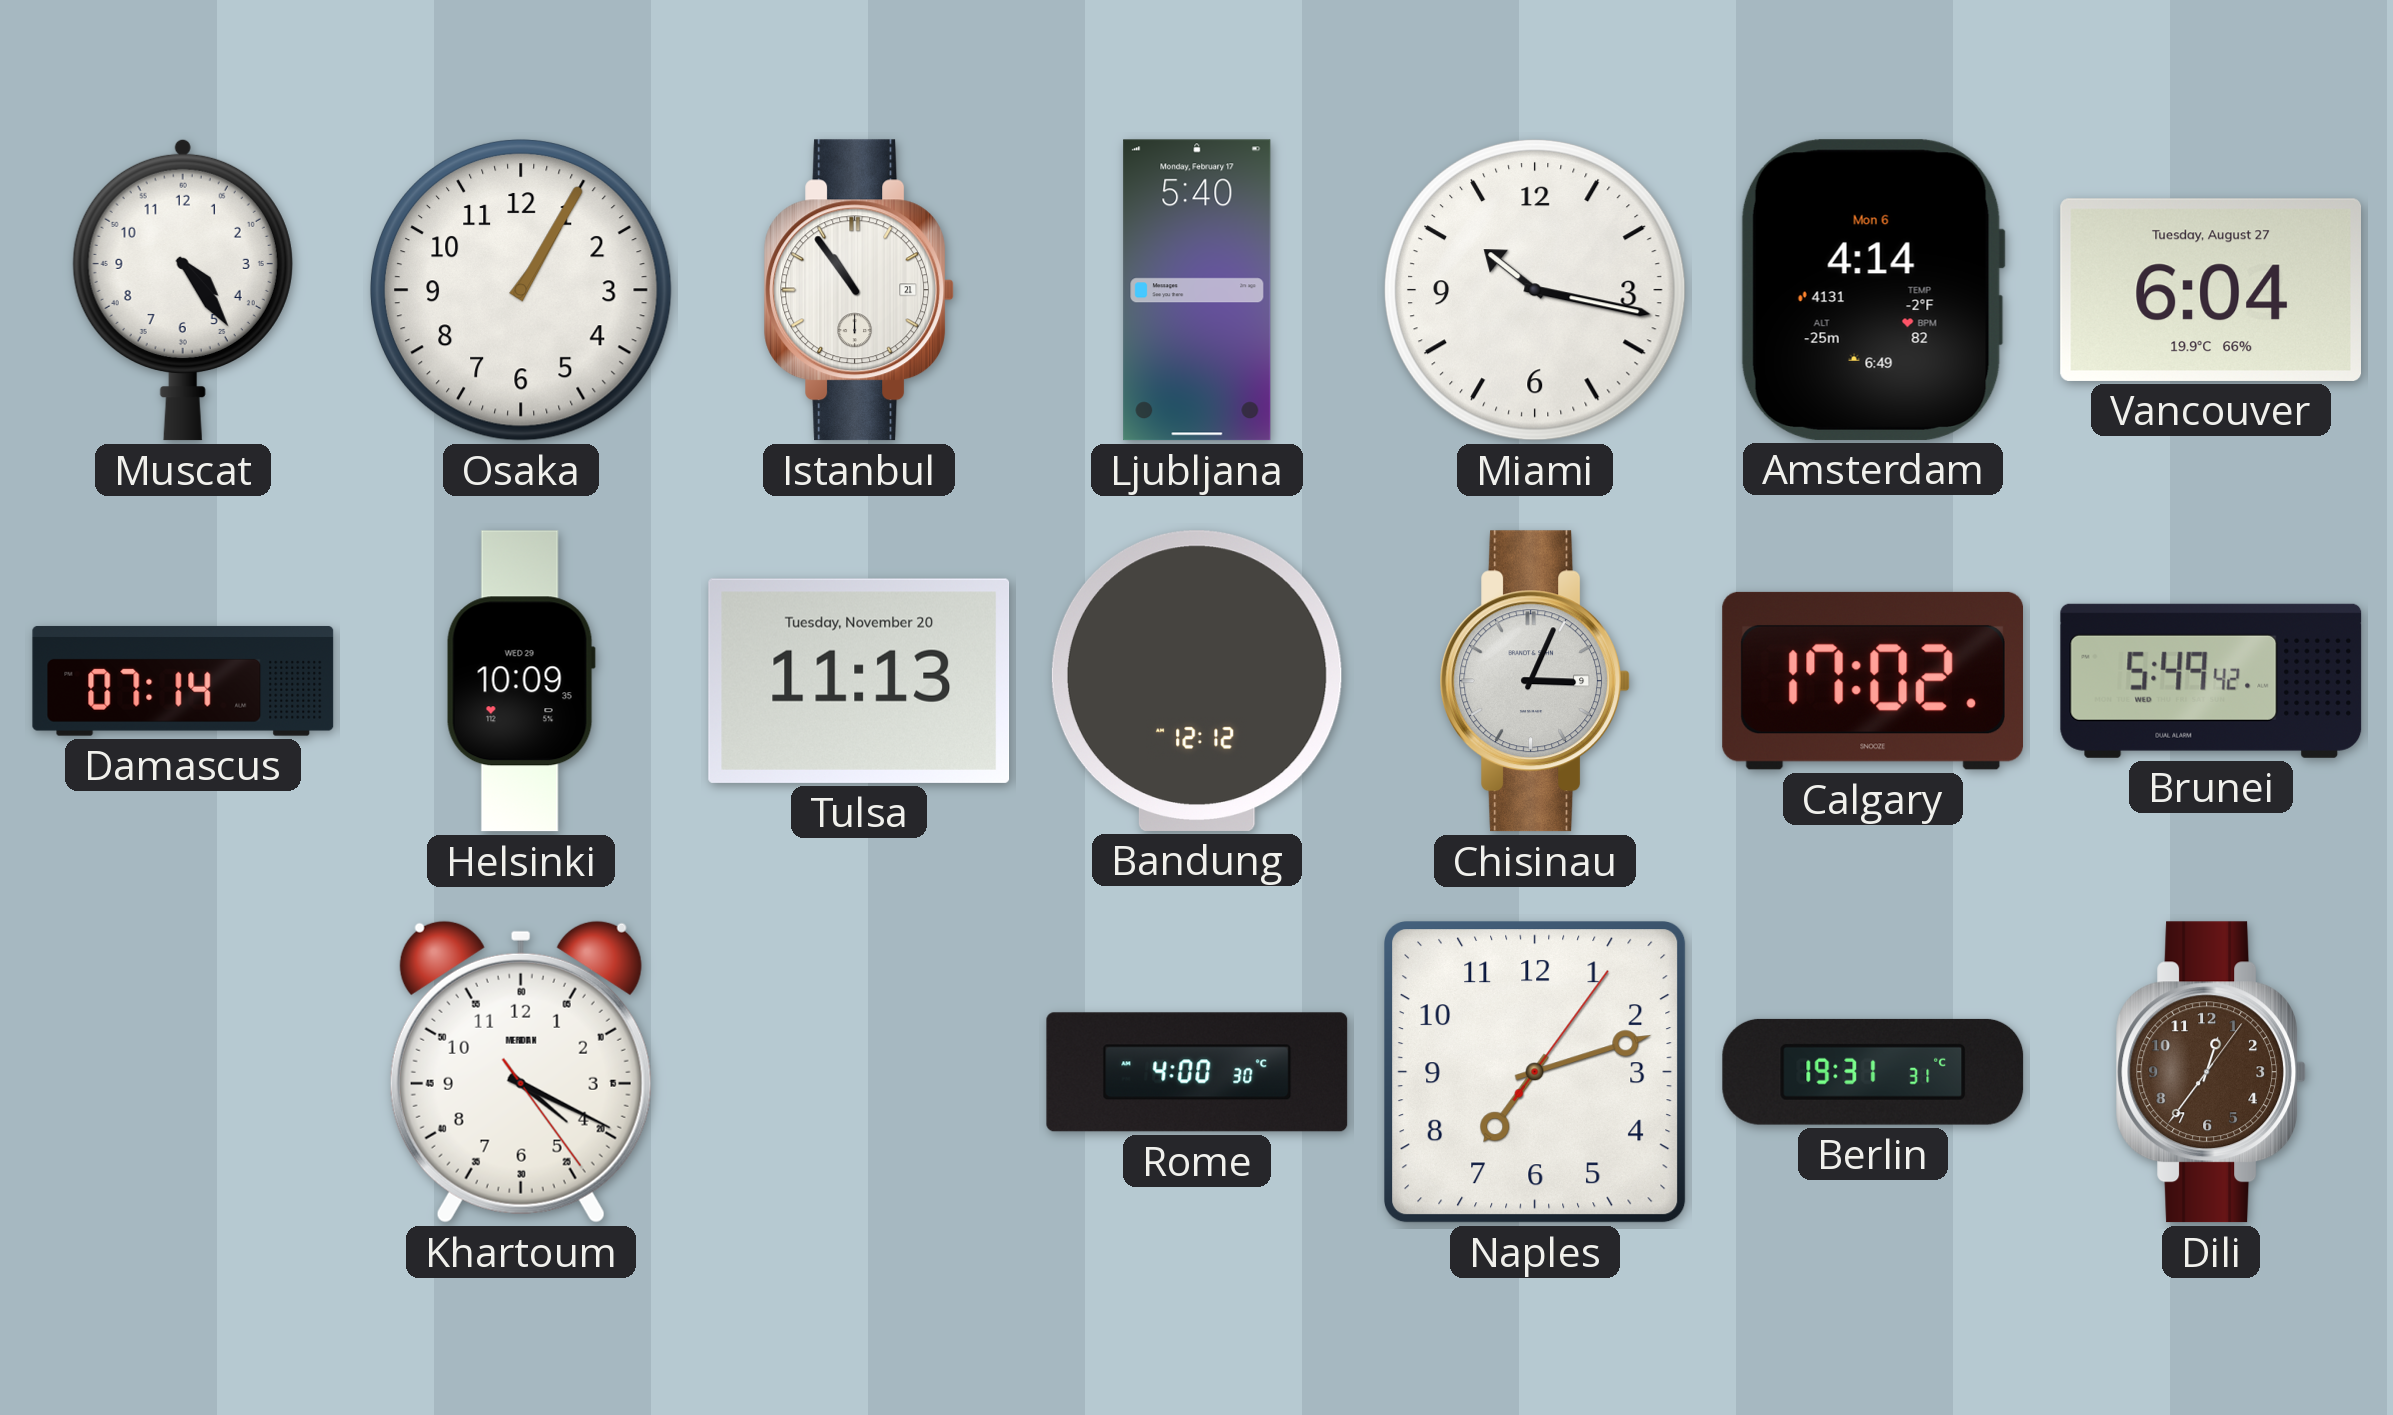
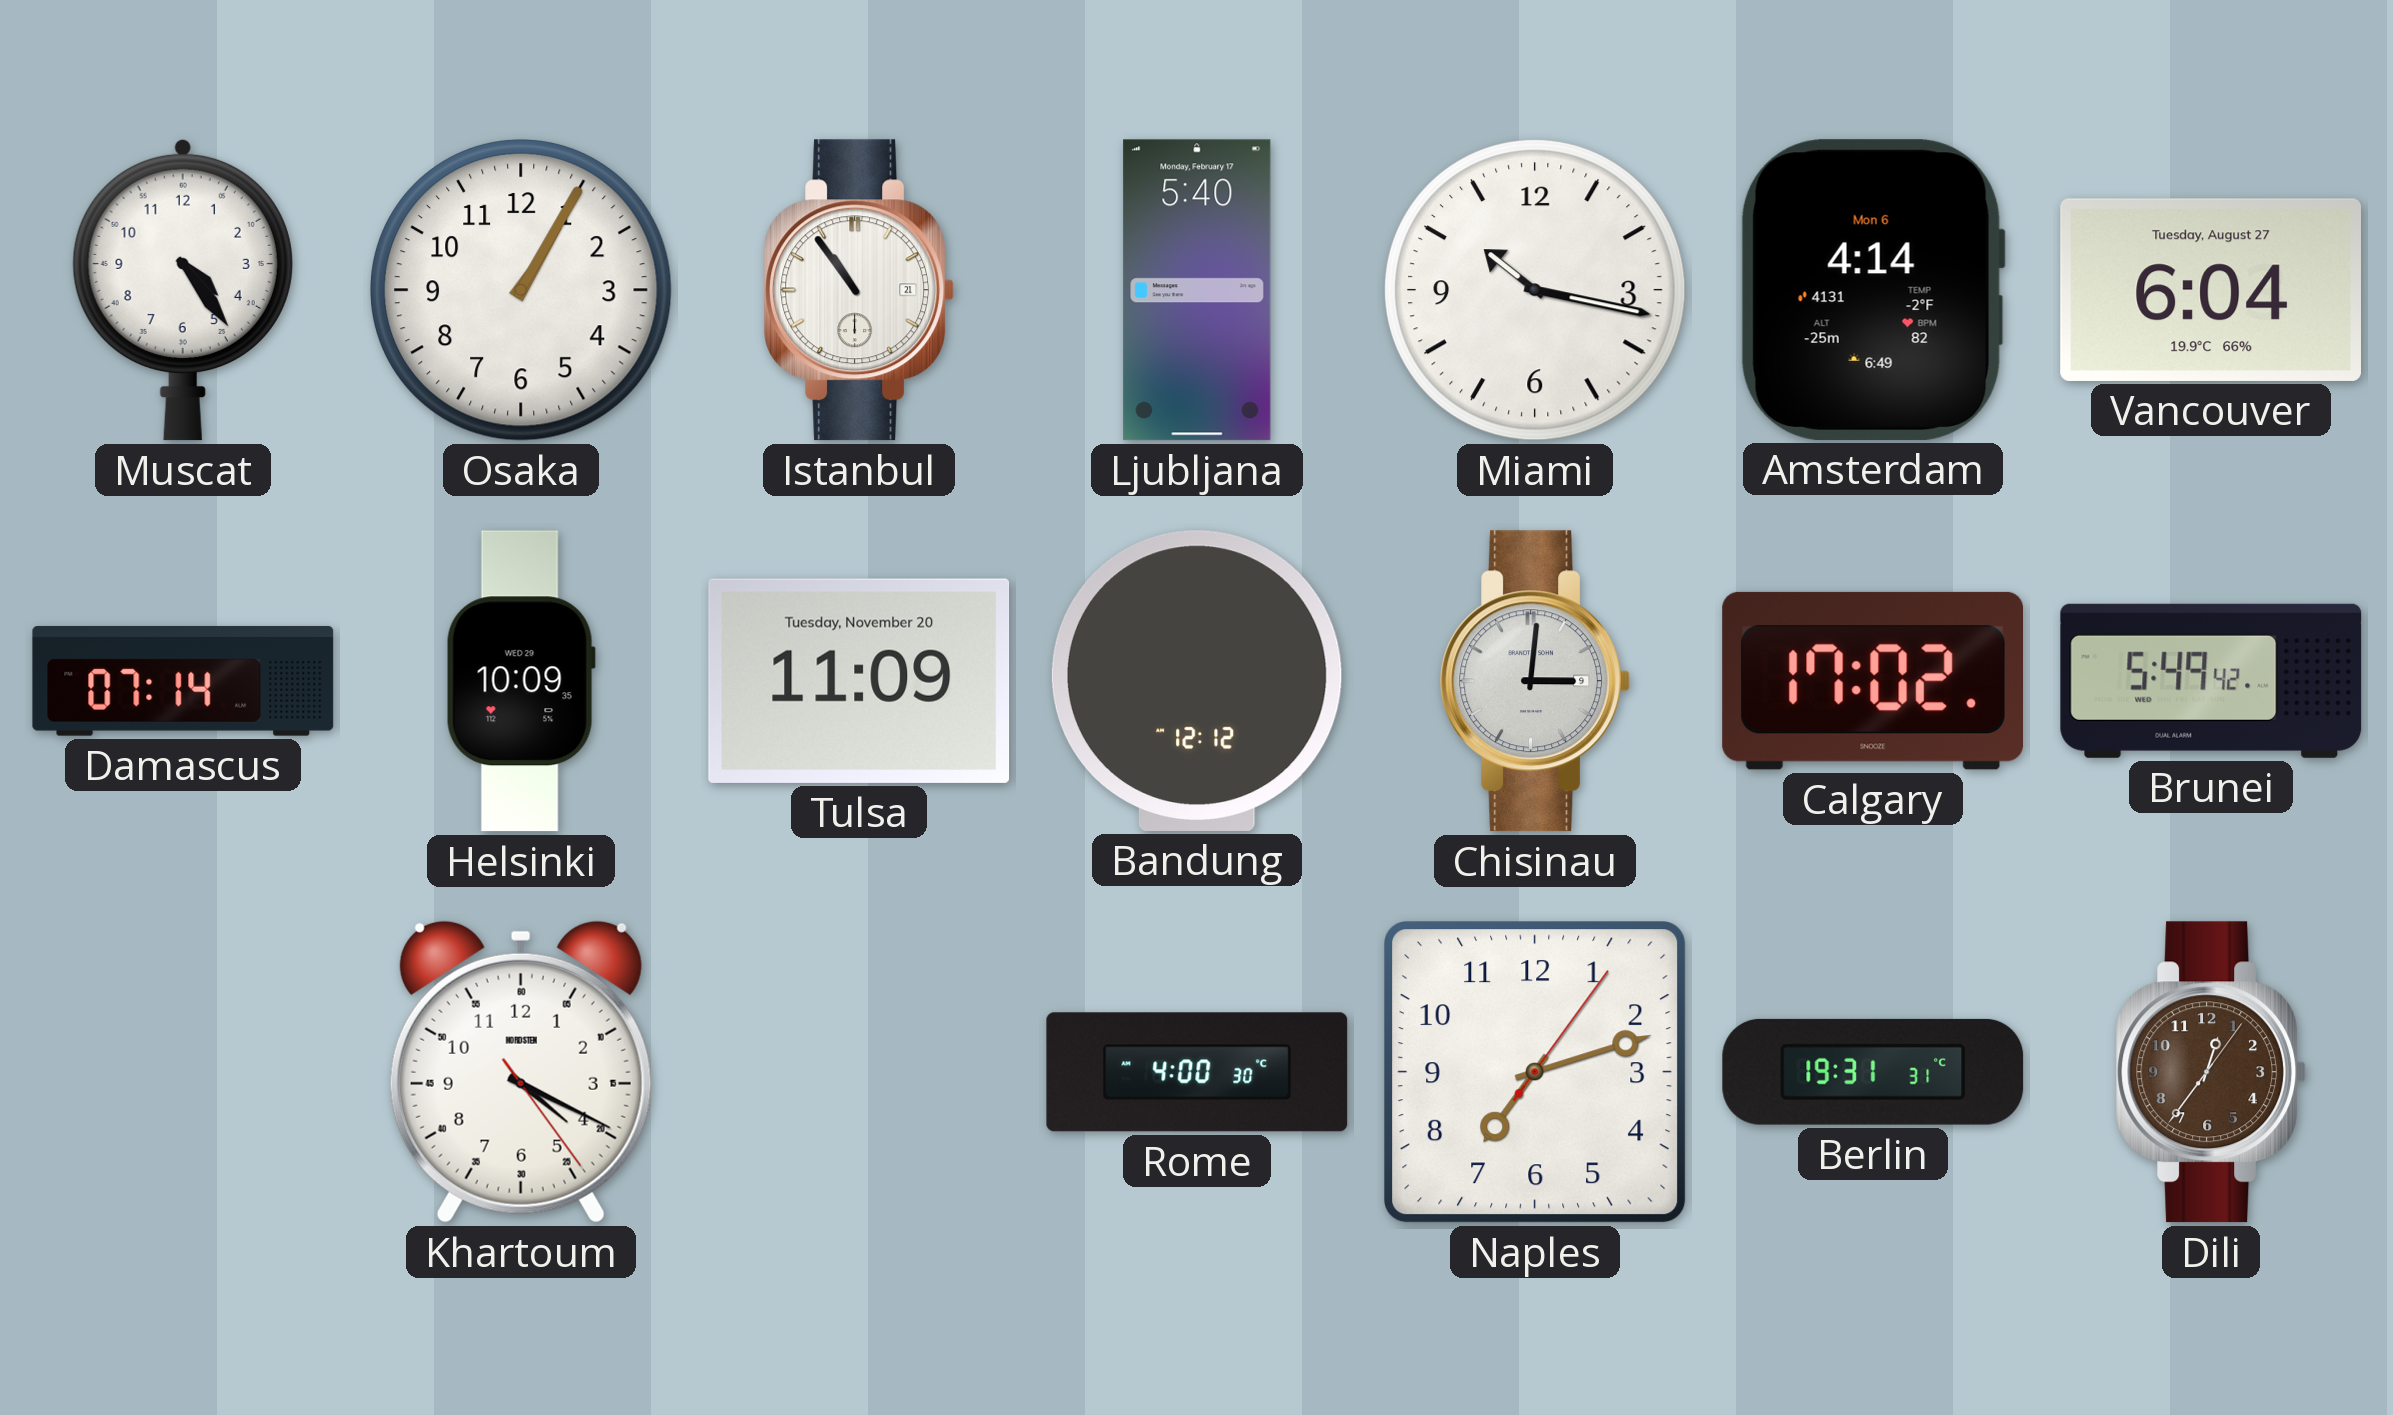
Tulsa: 11:13 -> 11:09 (859, 681)
Chisinau: 3:04 -> 3:01 (1535, 681)
Khartoum brand: MERIDIAN -> NORDSTEN (521, 1072)
